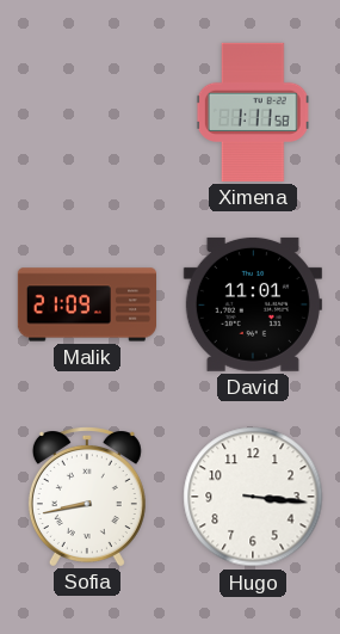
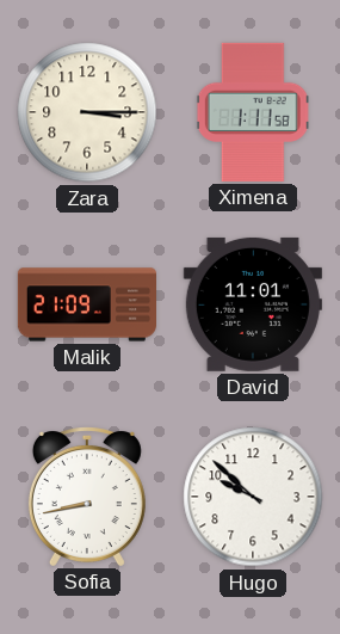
Zara: none -> 3:15 (87, 112)
Hugo: 3:16 -> 9:52 (253, 497)
